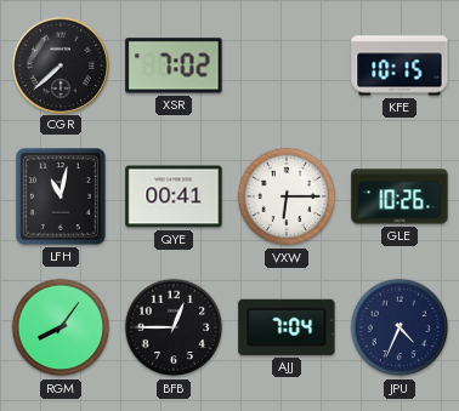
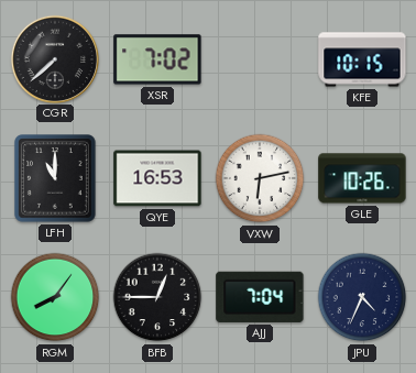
LFH: 11:02 -> 11:00 (56, 179)
QYE: 00:41 -> 16:53 (157, 178)
VXW: 6:15 -> 6:13 (260, 178)
